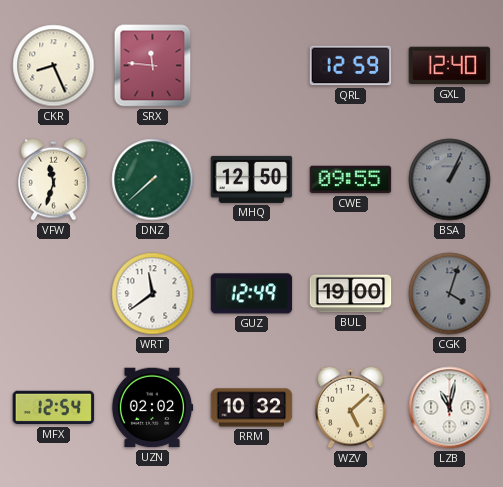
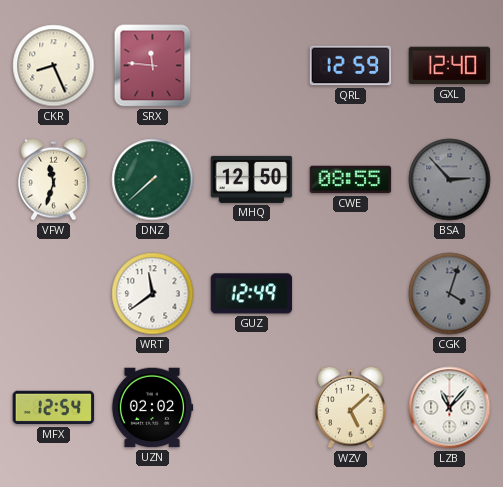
CWE: 09:55 -> 08:55 (351, 180)
BSA: 1:04 -> 2:53 (450, 180)
BUL: 19:00 -> none (351, 294)
RRM: 10:32 -> none (252, 408)
LZB: 11:02 -> 11:07 (450, 408)
